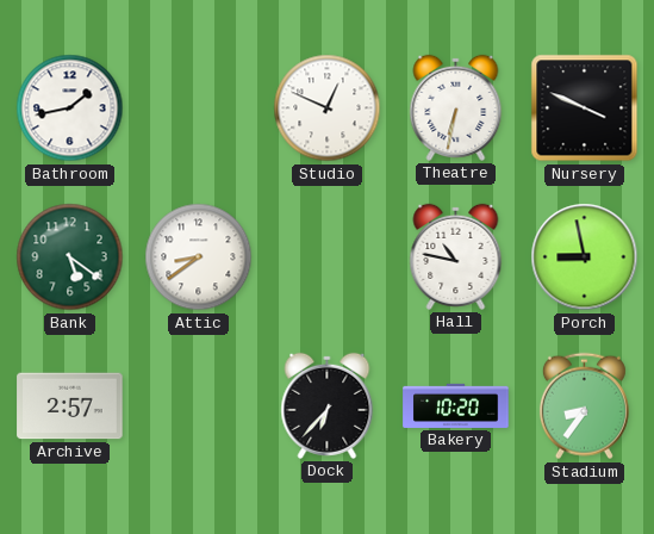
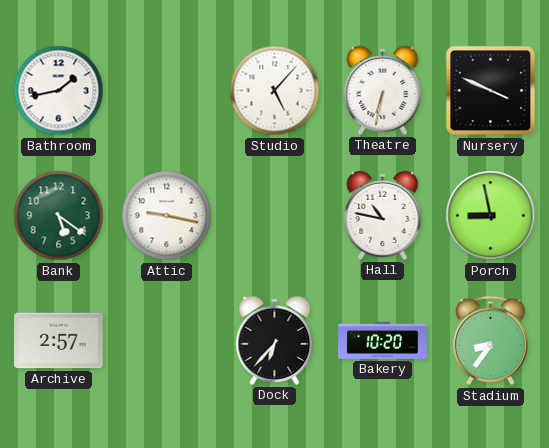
Studio: 12:49 -> 5:07 (275, 91)
Attic: 8:39 -> 9:17 (167, 216)
